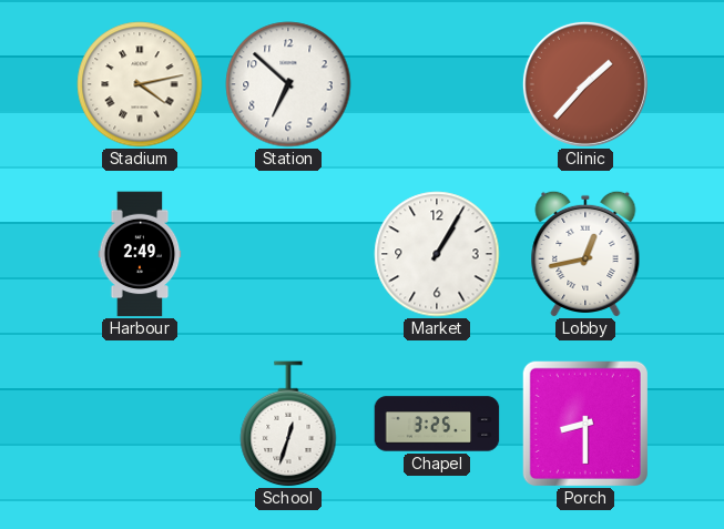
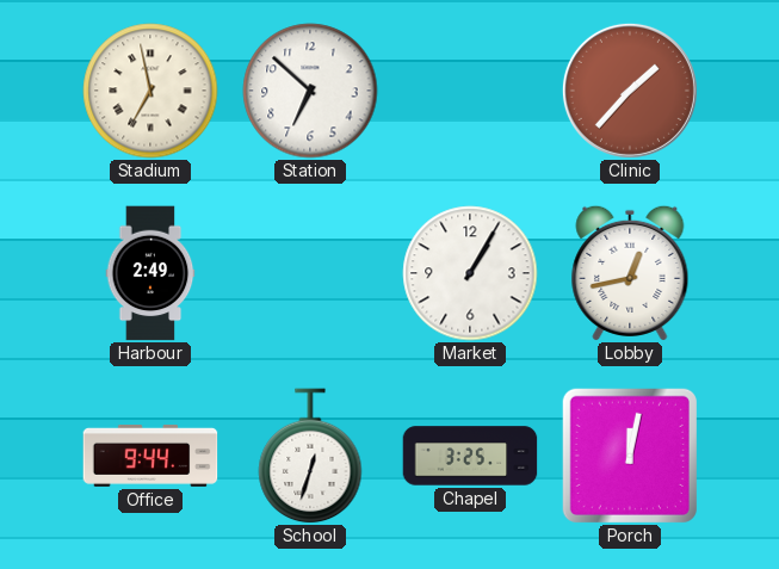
Stadium: 4:13 -> 6:58 (150, 91)
Office: none -> 9:44 (150, 457)
Porch: 8:30 -> 12:02 (630, 456)
